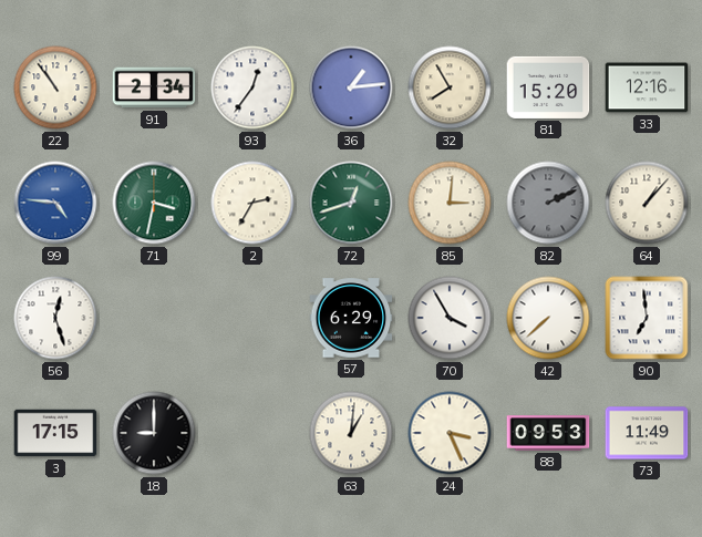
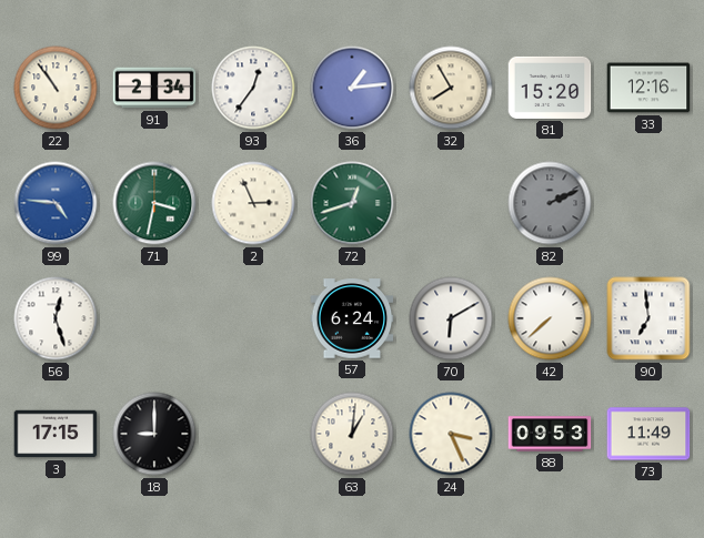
2: 2:35 -> 2:56 (253, 203)
85: 3:01 -> none (450, 203)
64: 1:07 -> none (647, 203)
57: 6:29 -> 6:24 (352, 318)
70: 3:55 -> 6:10 (451, 318)
